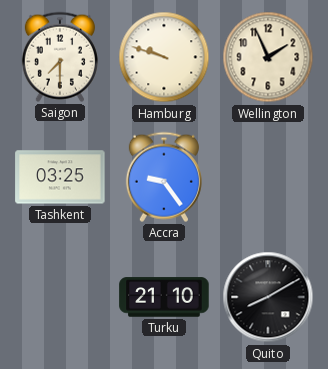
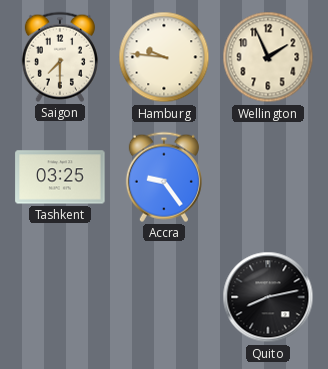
Hamburg: 9:48 -> 9:46 (164, 57)
Turku: 21:10 -> none (164, 297)
Quito: 8:10 -> 8:13 (268, 297)
